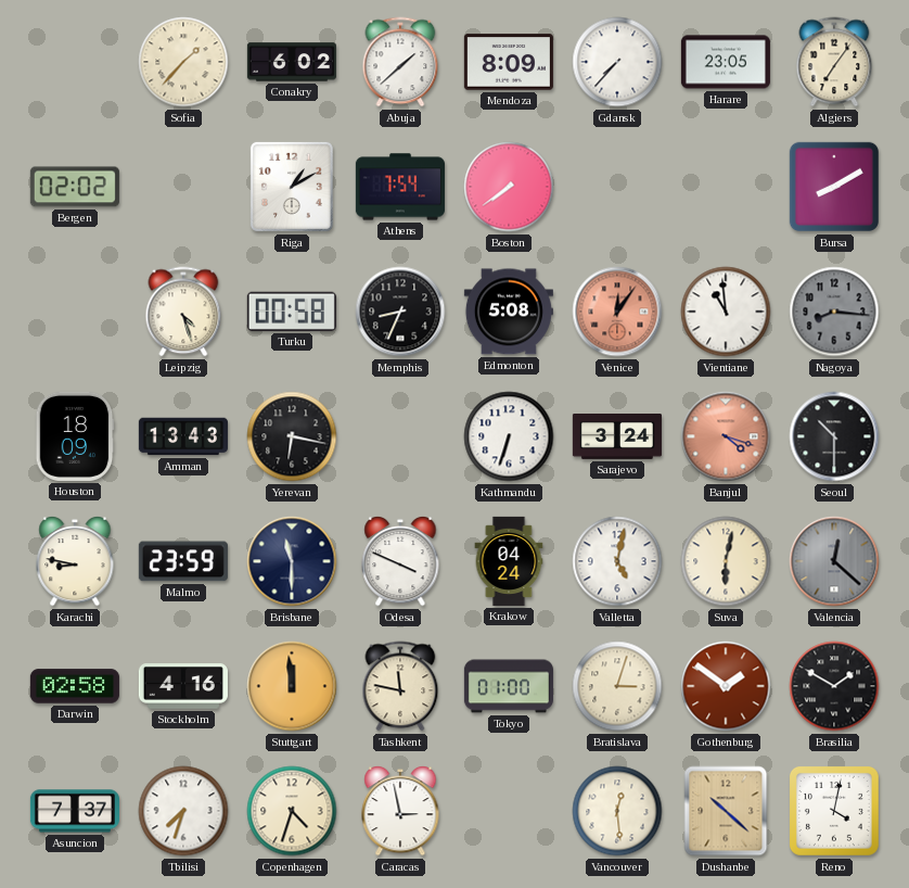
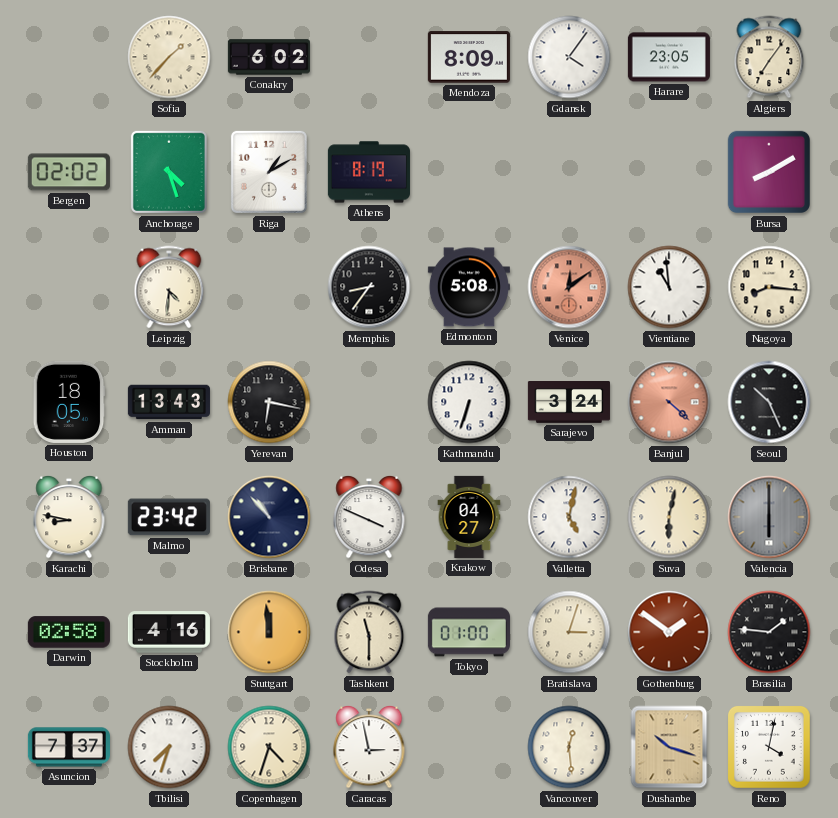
Abuja: 1:38 -> none (400, 62)
Gdansk: 7:37 -> 4:06 (569, 57)
Anchorage: none -> 4:27 (169, 172)
Athens: 7:54 -> 8:19 (369, 172)
Boston: 7:39 -> none (509, 187)
Leipzig: 4:27 -> 4:31 (169, 287)
Turku: 00:58 -> none (292, 312)
Memphis: 8:34 -> 8:36 (369, 287)
Venice: 12:06 -> 12:09 (569, 287)
Nagoya dial: grey -> cream (769, 287)
Houston: 18:09 -> 18:05 (69, 402)
Banjul: 4:18 -> 4:22 (669, 402)
Seoul: 10:30 -> 10:26 (769, 402)
Malmo: 23:59 -> 23:42 (169, 517)
Brisbane: 11:30 -> 10:53 (269, 517)
Krakow: 04:24 -> 04:27 (469, 517)
Valencia: 12:22 -> 6:00 (769, 517)
Tashkent: 11:47 -> 11:30 (369, 632)
Brasilia: 1:50 -> 1:46 (769, 632)
Dushanbe: 10:22 -> 10:18 (669, 747)
